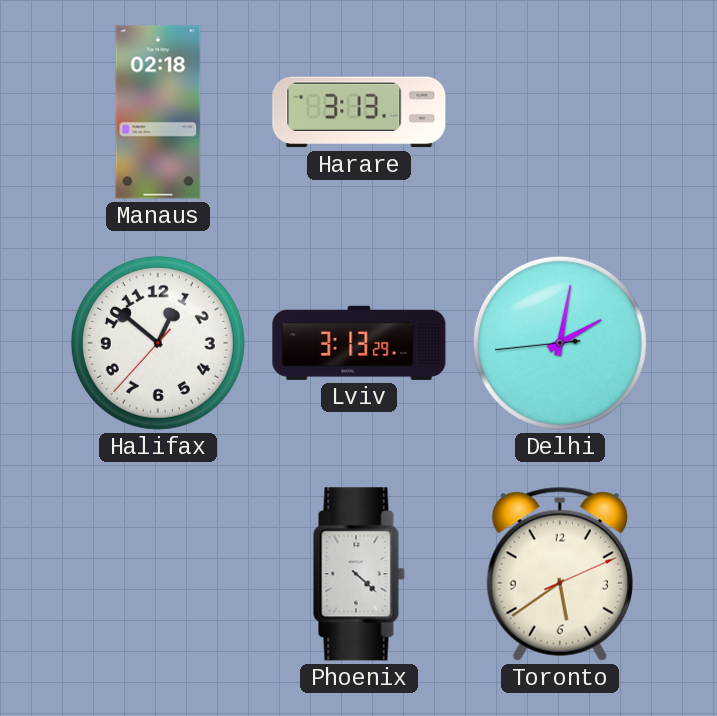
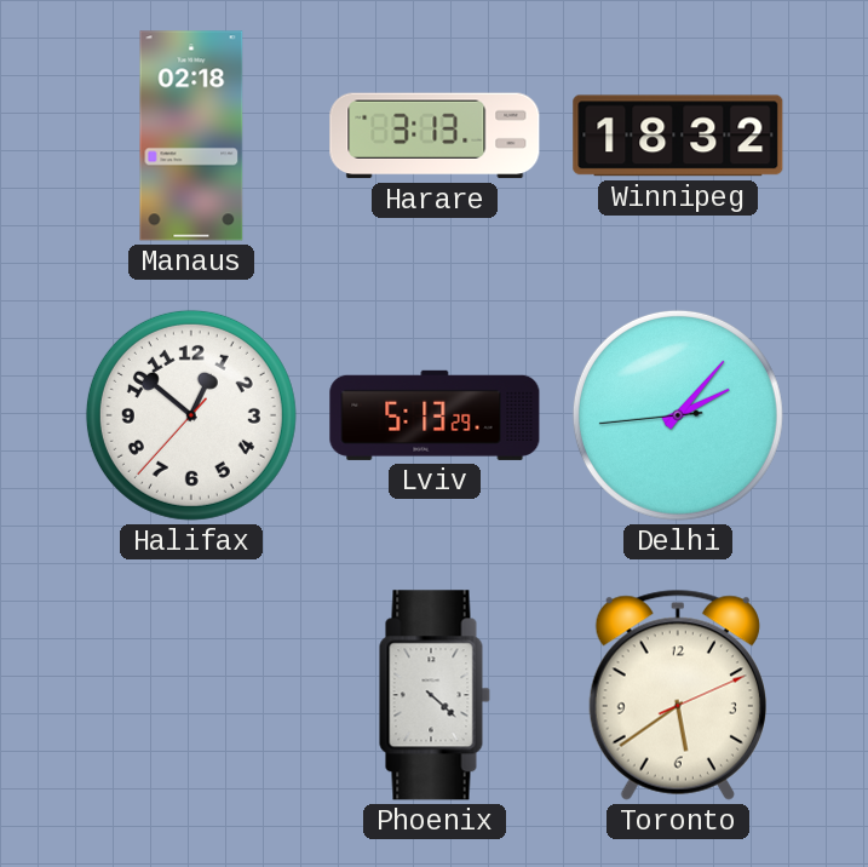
Winnipeg: none -> 18:32 (678, 136)
Lviv: 3:13 -> 5:13 (435, 415)
Delhi: 2:01 -> 2:06 (678, 415)
